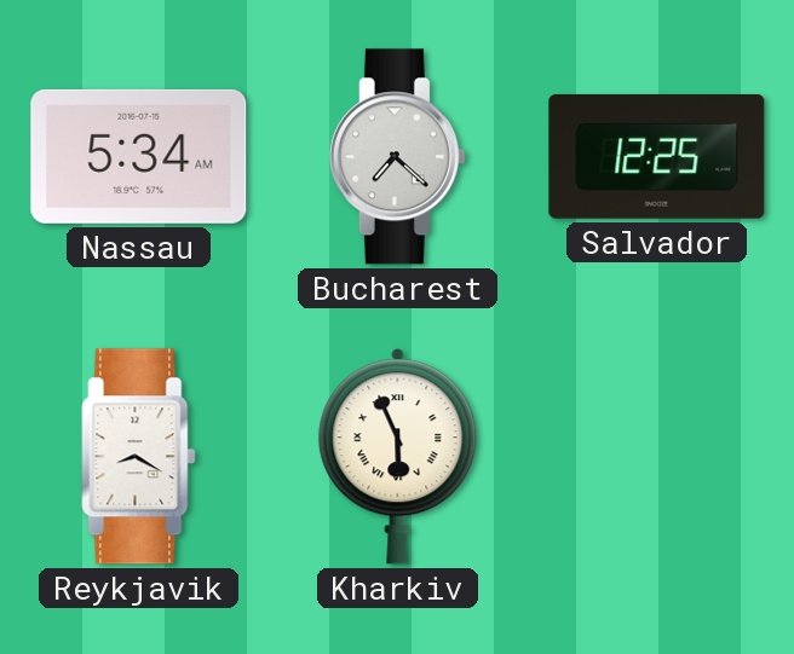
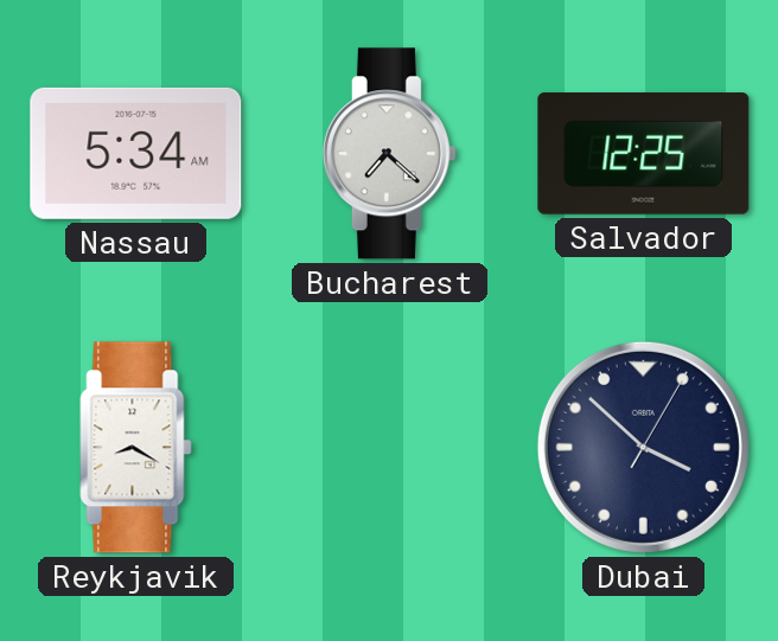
Kharkiv: 5:56 -> none (398, 457)
Dubai: none -> 3:52 (643, 447)
